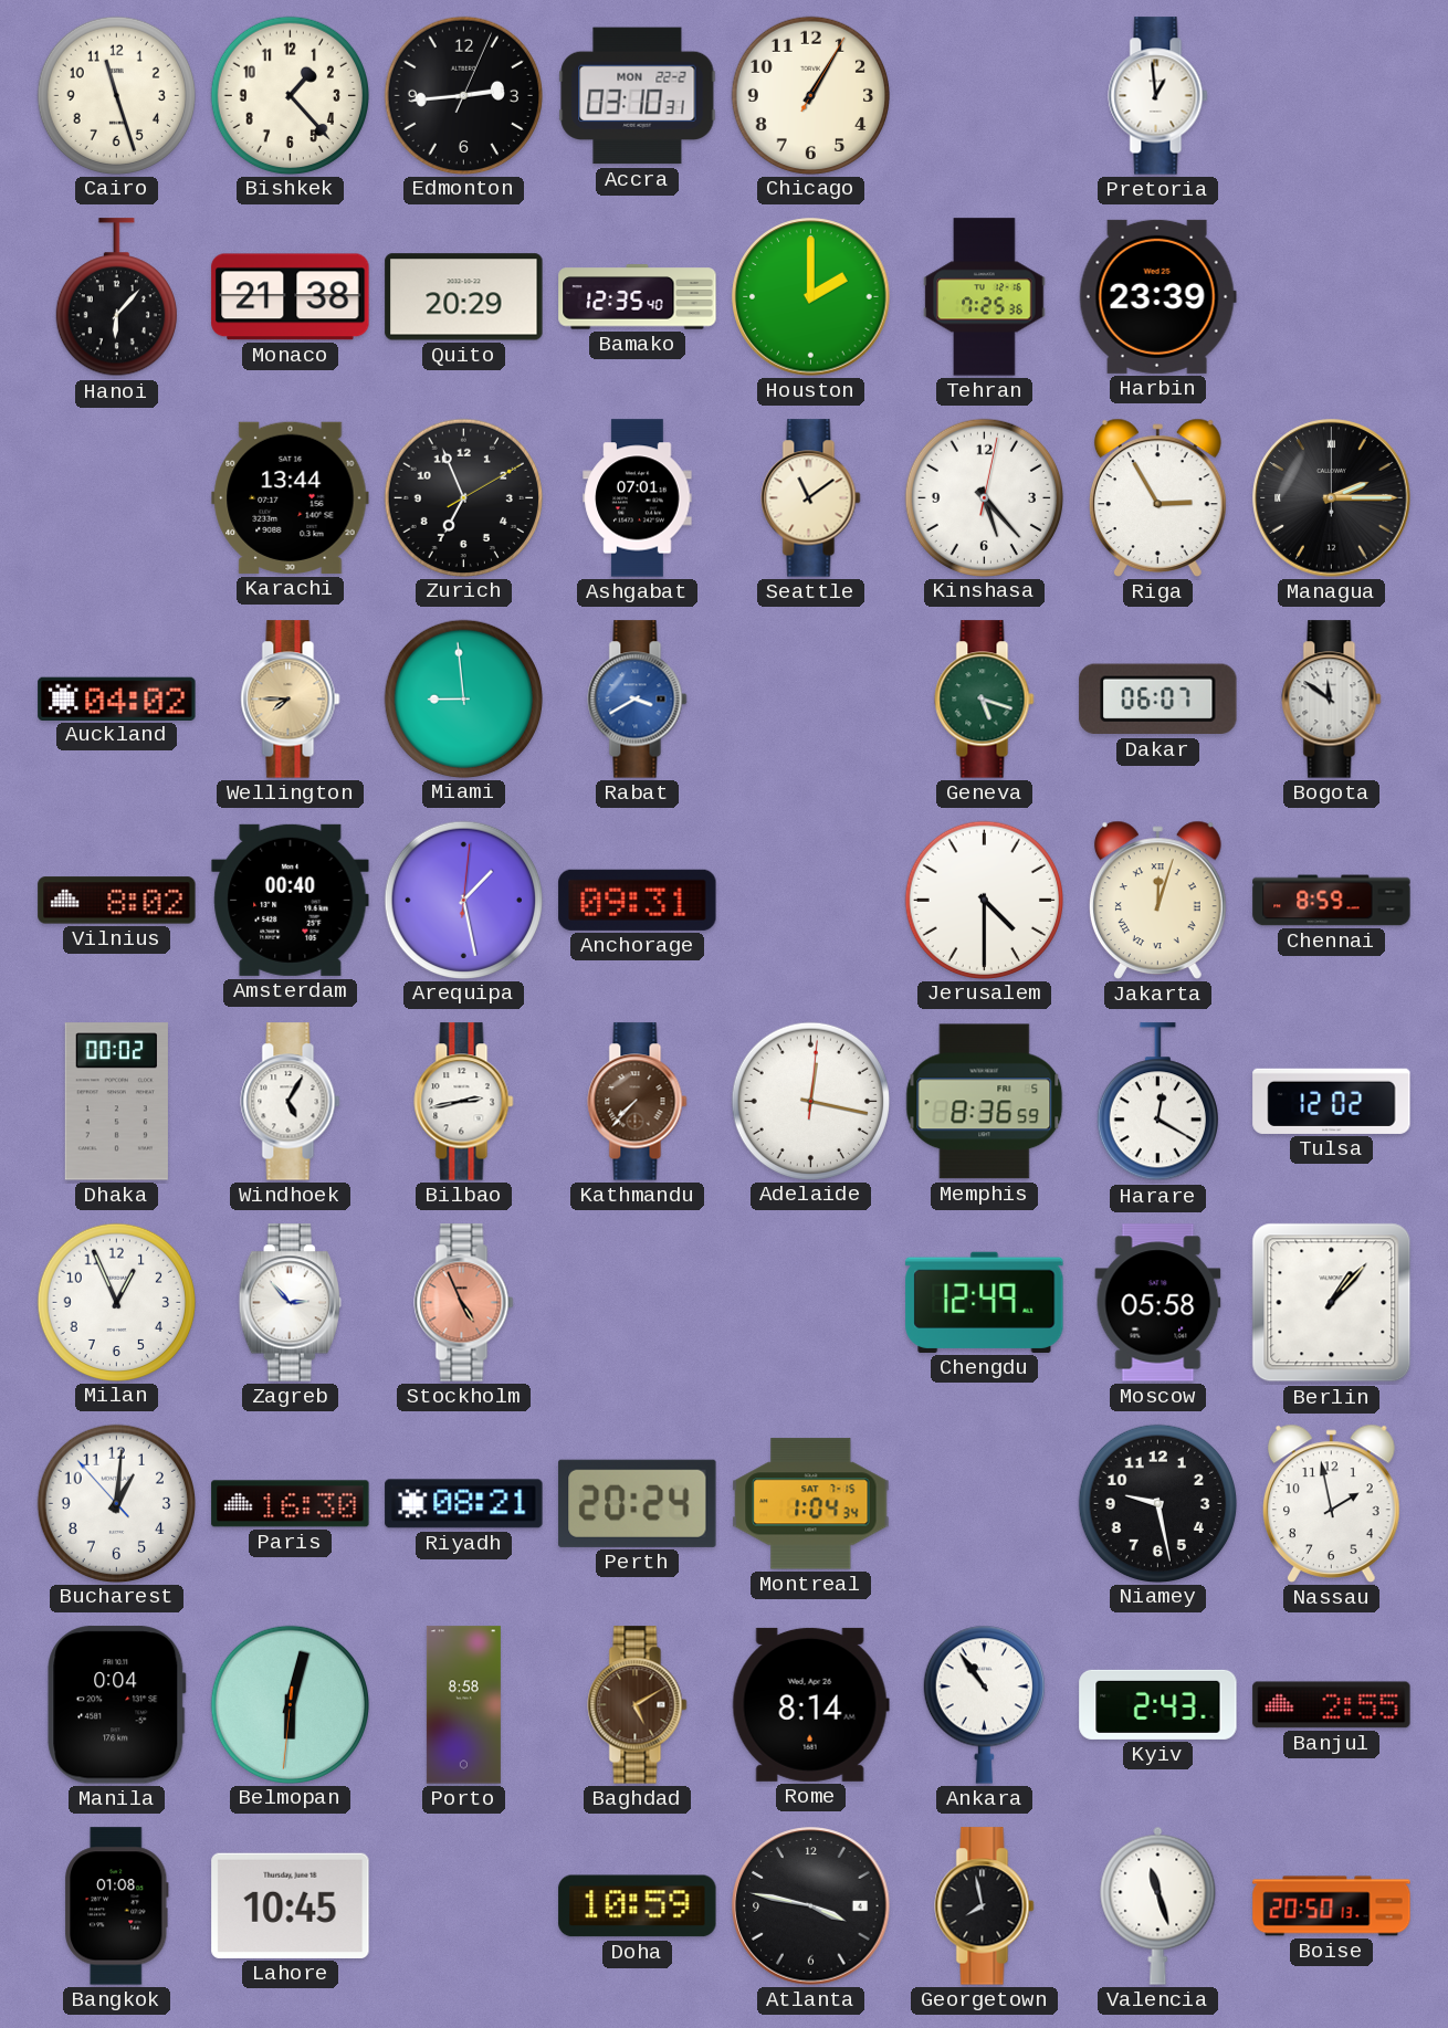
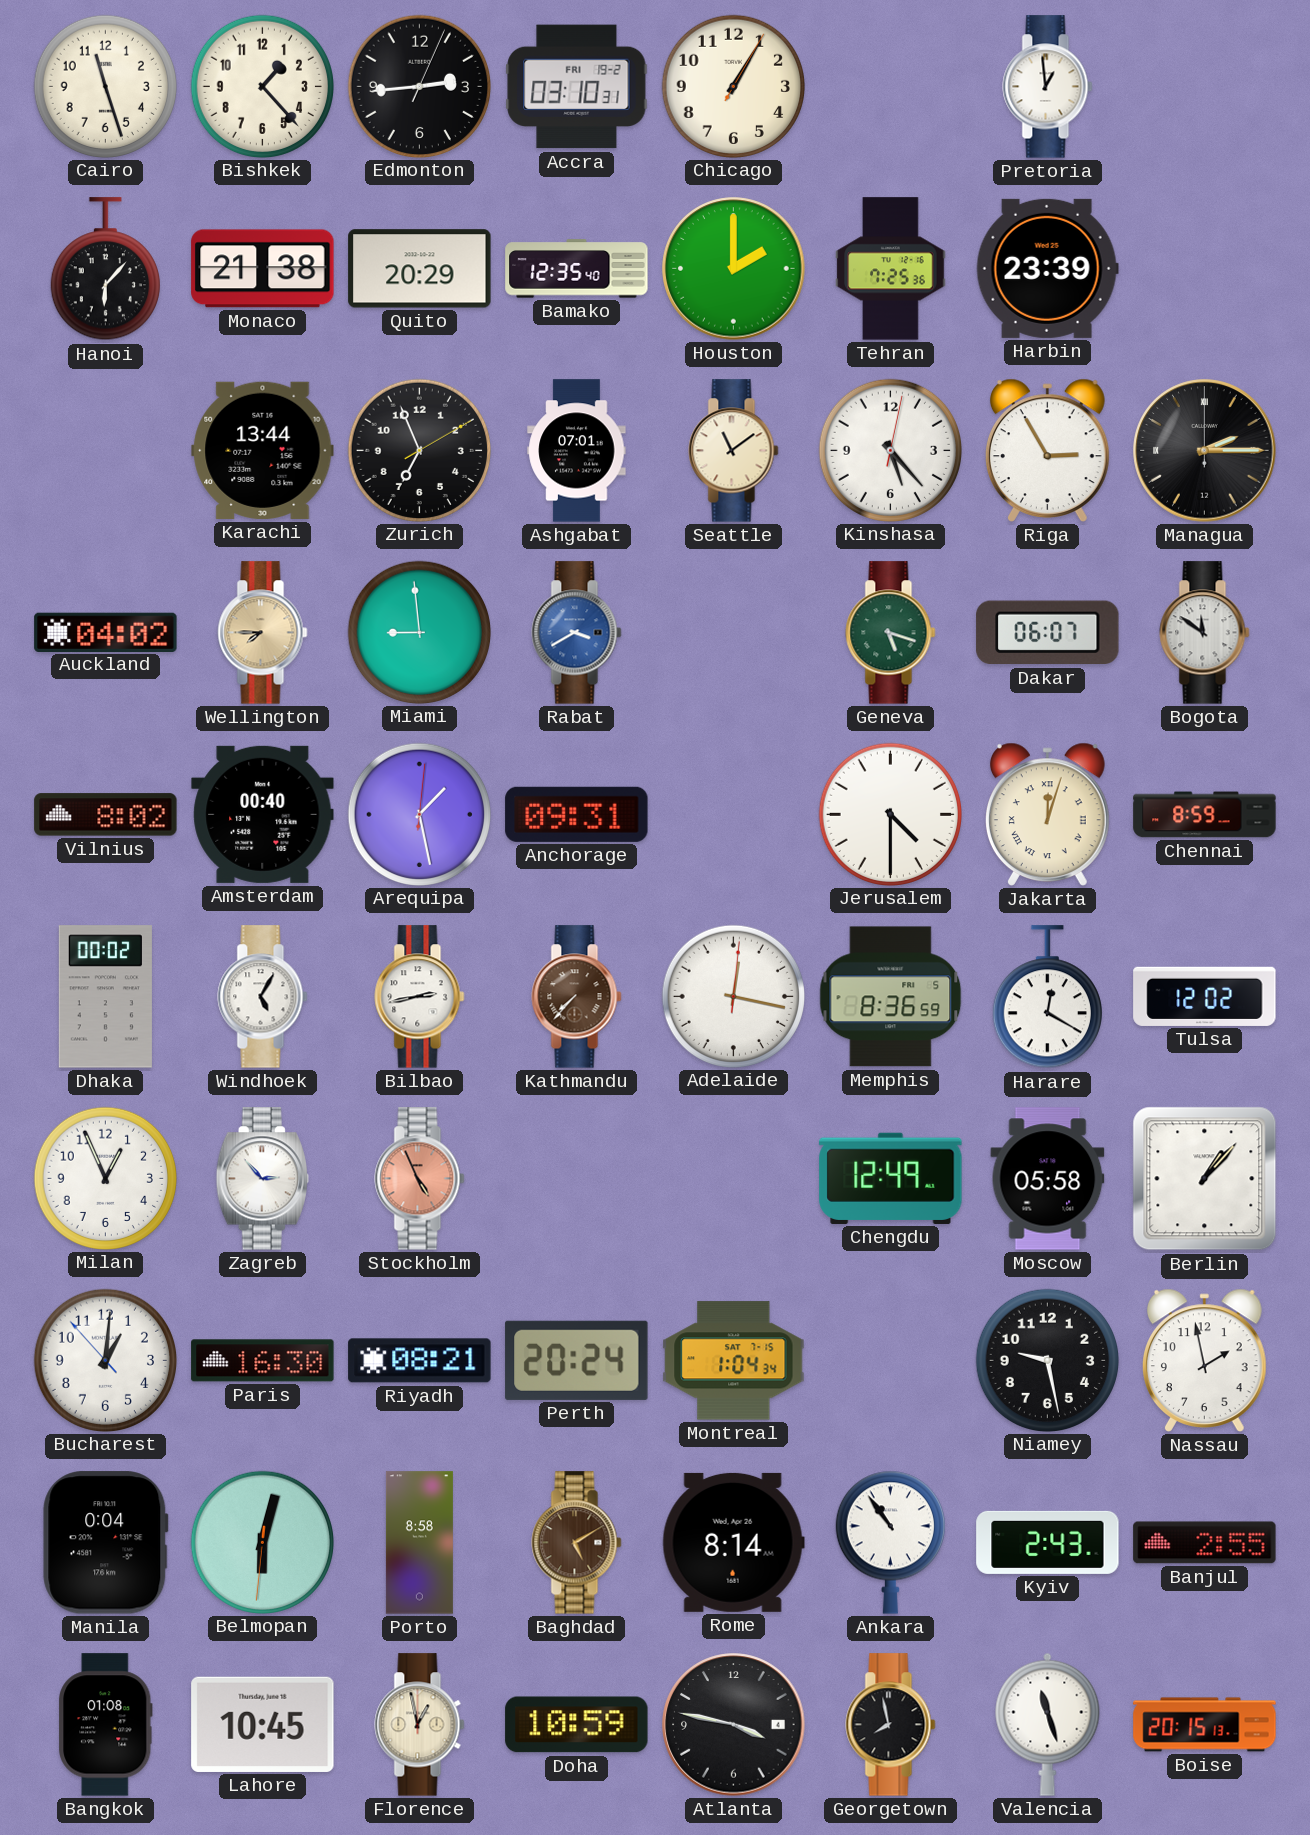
Accra date: MON 22-2 -> FRI 19-2 (577, 87)
Florence: none -> 12:58 (420, 1725)
Boise: 20:50 -> 20:15 (1205, 1725)
